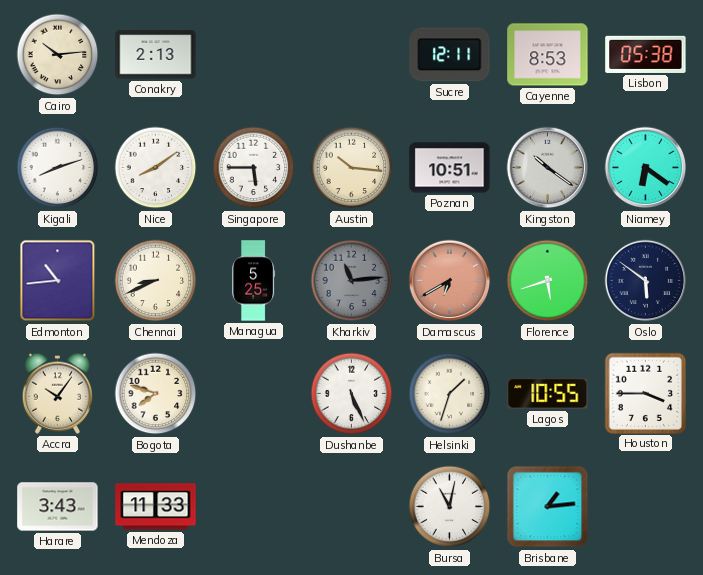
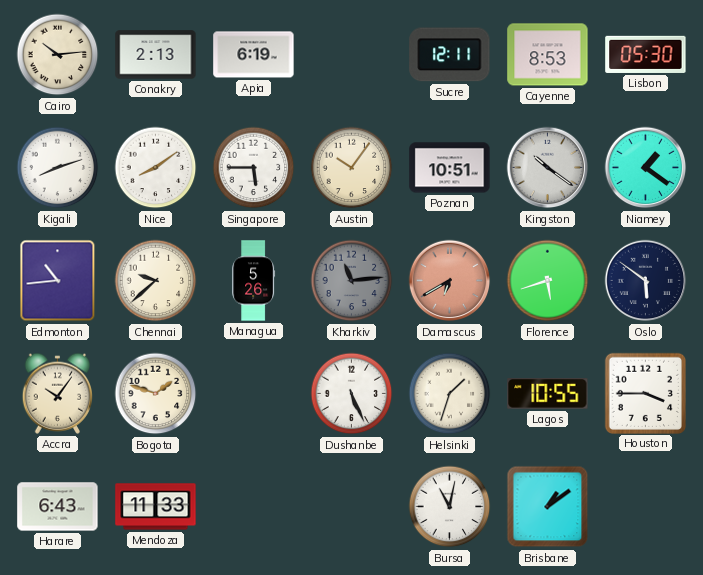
Apia: none -> 6:19 (254, 55)
Lisbon: 05:38 -> 05:30 (646, 54)
Austin: 10:16 -> 10:06 (352, 168)
Niamey: 6:21 -> 1:21 (646, 168)
Chennai: 8:41 -> 9:38 (156, 281)
Managua: 5:25 -> 5:26 (254, 281)
Bogota: 7:48 -> 1:48 (156, 394)
Harare: 3:43 -> 6:43 (58, 507)
Brisbane: 1:14 -> 1:09 (548, 507)
